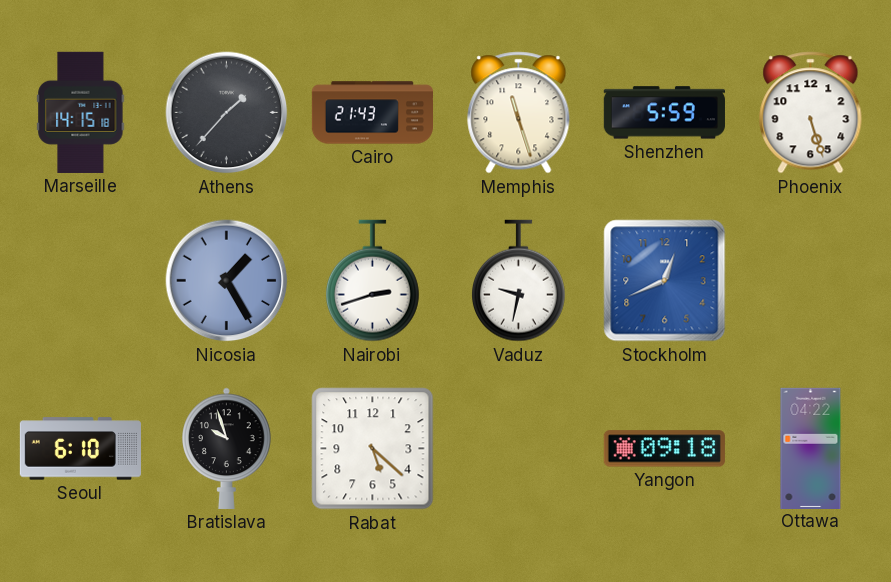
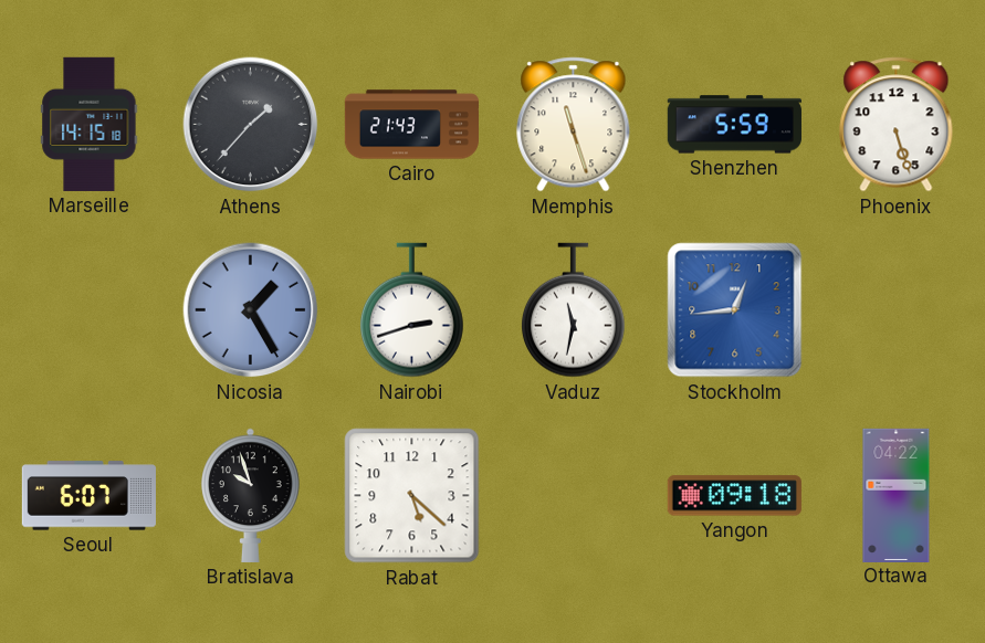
Vaduz: 9:32 -> 11:32 (573, 310)
Stockholm: 12:41 -> 12:44 (735, 310)
Seoul: 6:10 -> 6:07 (88, 496)
